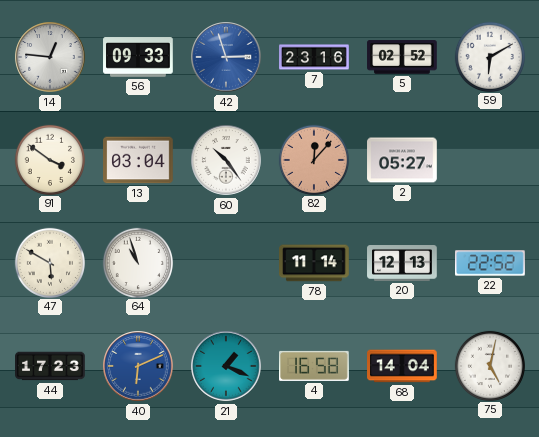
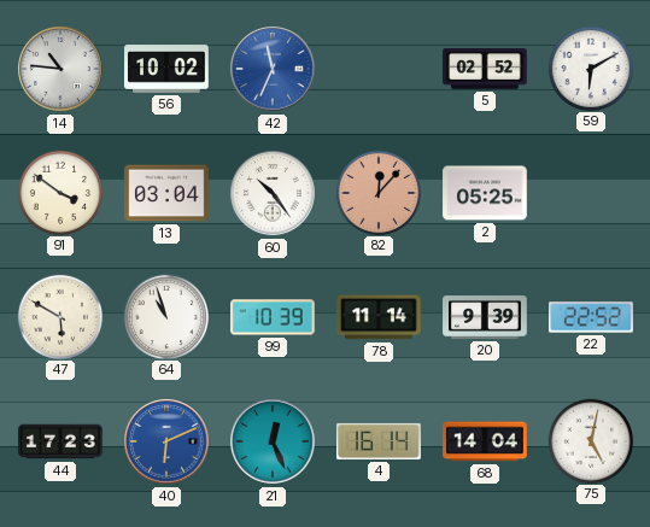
14: 12:46 -> 10:46 (60, 69)
56: 09:33 -> 10:02 (166, 69)
42: 2:57 -> 11:34 (273, 69)
7: 23:16 -> none (314, 57)
2: 05:27 -> 05:25 (485, 193)
99: none -> 10:39 (274, 317)
20: 12:13 -> 9:39 (485, 318)
21: 1:19 -> 12:26 (273, 441)
4: 16:58 -> 16:14 (380, 441)
